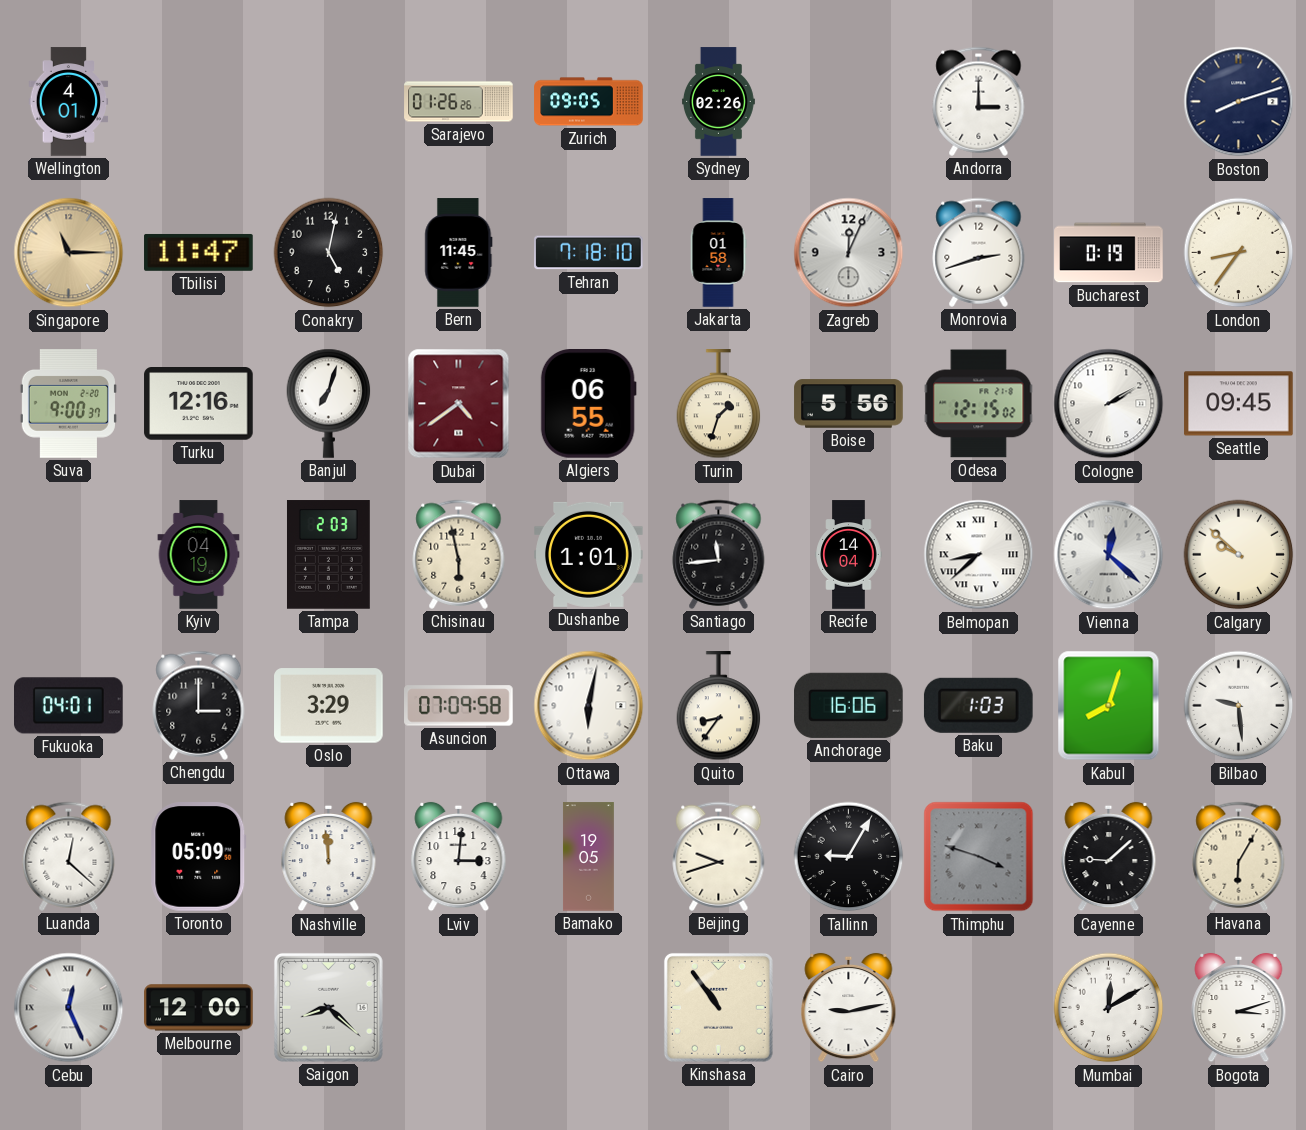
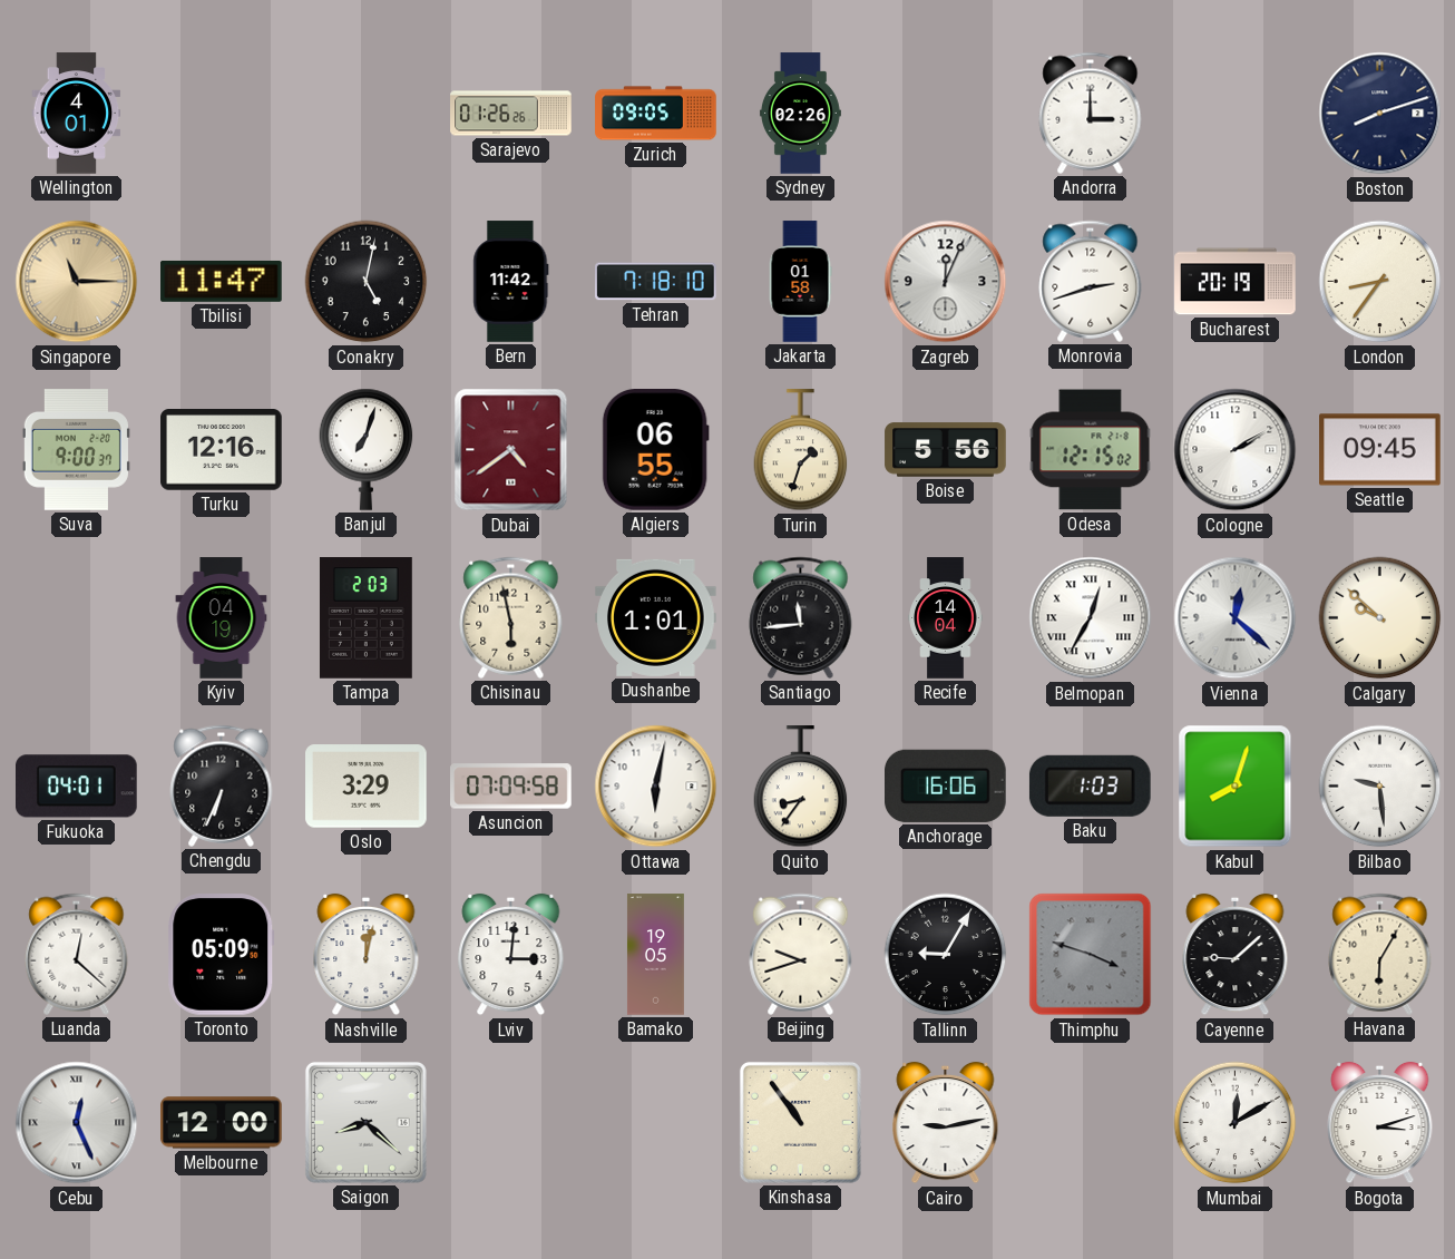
Bern: 11:45 -> 11:42 (511, 282)
Bucharest: 0:19 -> 20:19 (1236, 282)
Belmopan: 8:38 -> 12:35 (1091, 618)
Chengdu: 3:00 -> 6:34 (222, 785)
Nashville: 11:59 -> 12:02 (367, 955)
